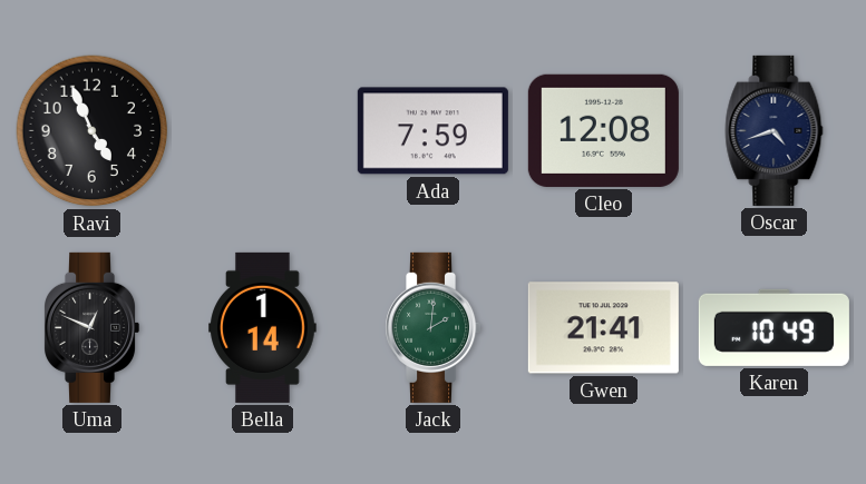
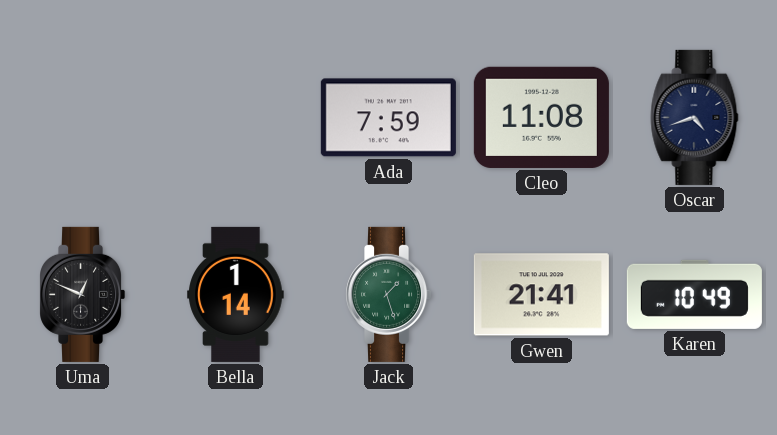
Ravi: 4:56 -> none (93, 131)
Cleo: 12:08 -> 11:08 (541, 117)
Jack: 2:01 -> 1:27 (389, 294)
